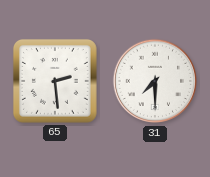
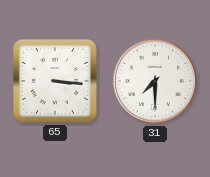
65: 2:29 -> 3:16 (55, 81)
